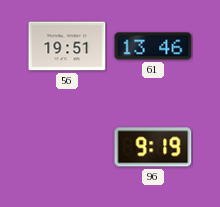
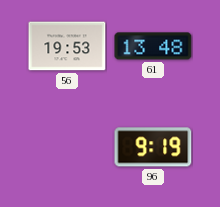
56: 19:51 -> 19:53 (67, 46)
61: 13:46 -> 13:48 (153, 46)
